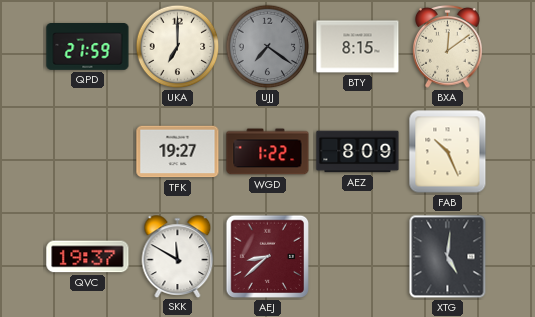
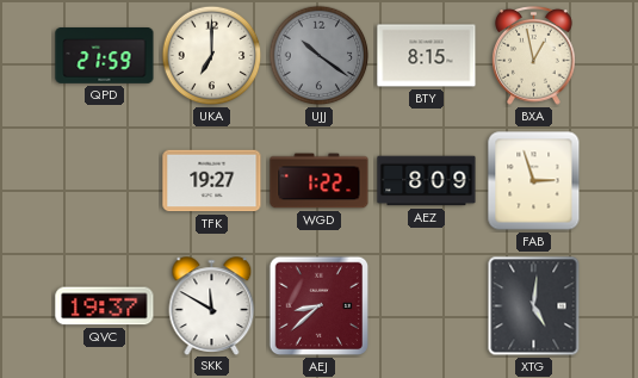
UJJ: 7:21 -> 10:21 (320, 56)
BXA: 12:09 -> 12:58 (534, 55)
FAB: 10:26 -> 2:57 (534, 181)
